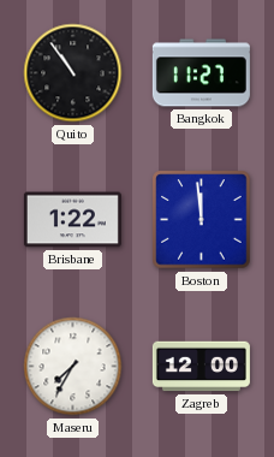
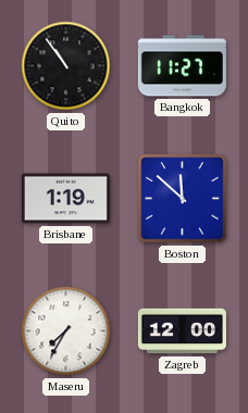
Brisbane: 1:22 -> 1:19 (65, 199)
Boston: 11:59 -> 11:52 (183, 199)
